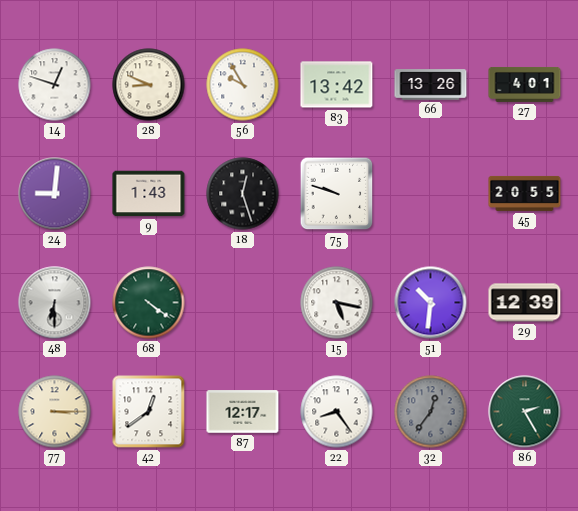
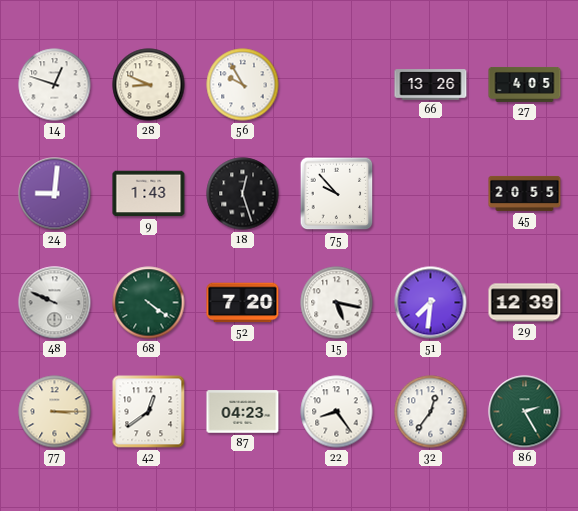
83: 13:42 -> none (337, 85)
27: 4:01 -> 4:05 (525, 84)
75: 9:48 -> 9:53 (337, 194)
48: 6:30 -> 9:49 (55, 303)
52: none -> 7:20 (243, 303)
51: 10:31 -> 7:31 (431, 303)
87: 12:17 -> 04:23 (243, 412)
32 dial: grey -> white (431, 412)
